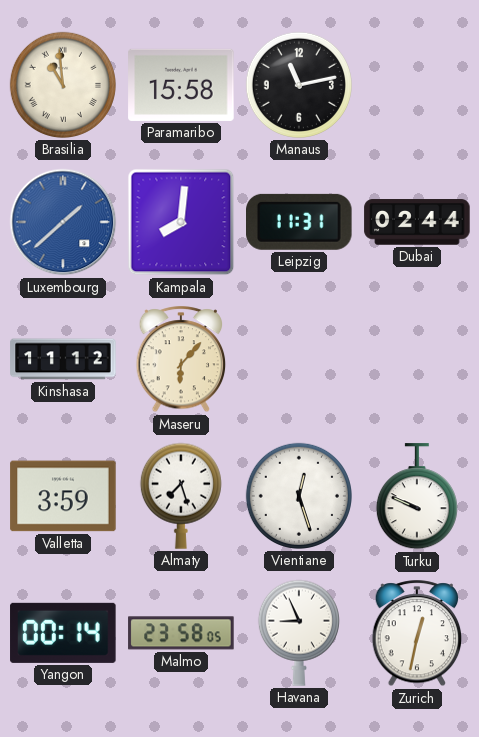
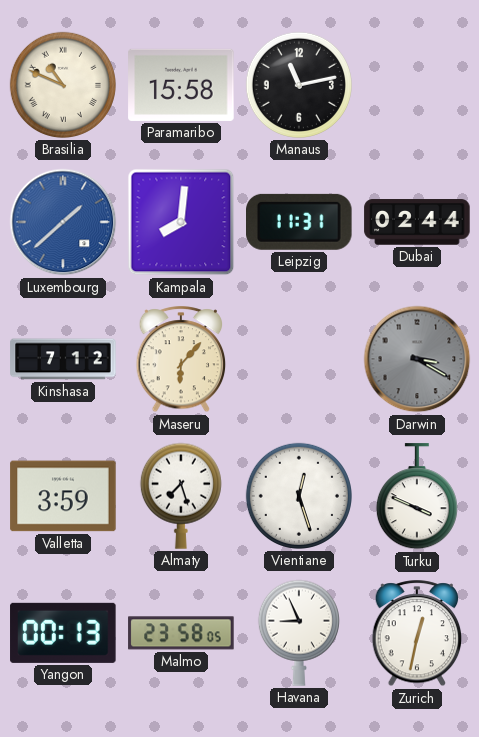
Brasilia: 10:59 -> 10:49 (63, 85)
Kinshasa: 11:12 -> 7:12 (63, 359)
Darwin: none -> 3:20 (417, 359)
Turku: 9:49 -> 3:49 (417, 497)
Yangon: 00:14 -> 00:13 (63, 633)
